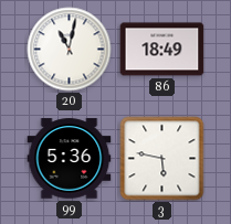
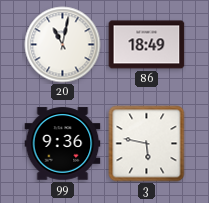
99: 5:36 -> 9:36 (63, 144)
